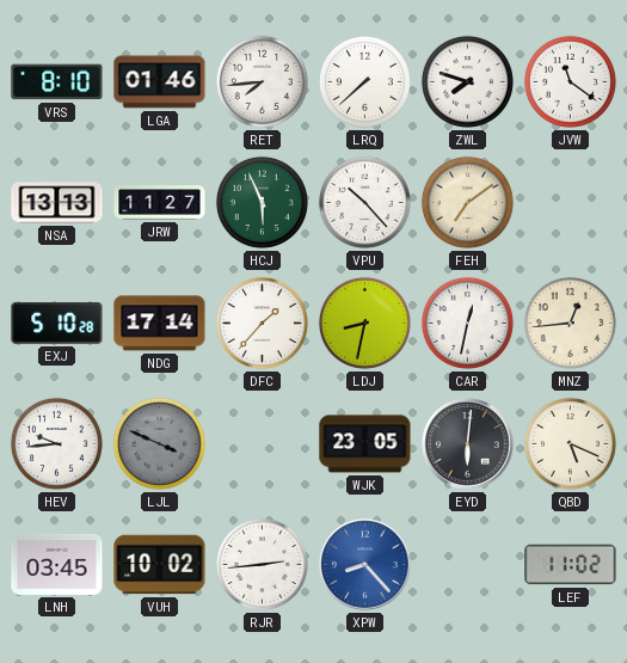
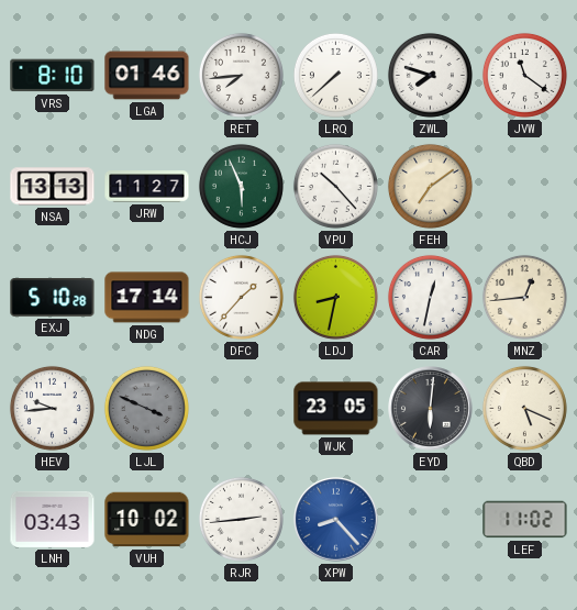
LNH: 03:45 -> 03:43 (53, 519)
